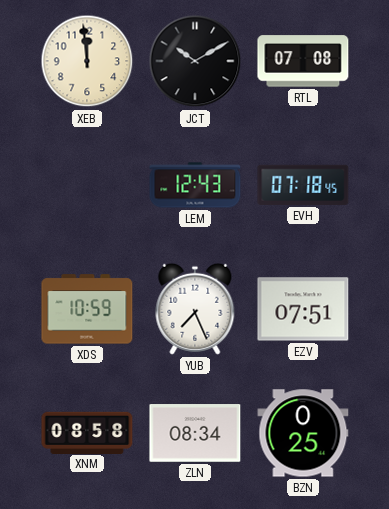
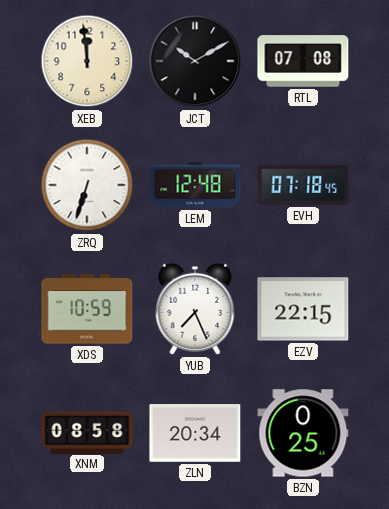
ZRQ: none -> 6:33 (87, 185)
LEM: 12:43 -> 12:48 (195, 185)
EZV: 07:51 -> 22:15 (303, 309)
ZLN: 08:34 -> 20:34 (195, 433)
